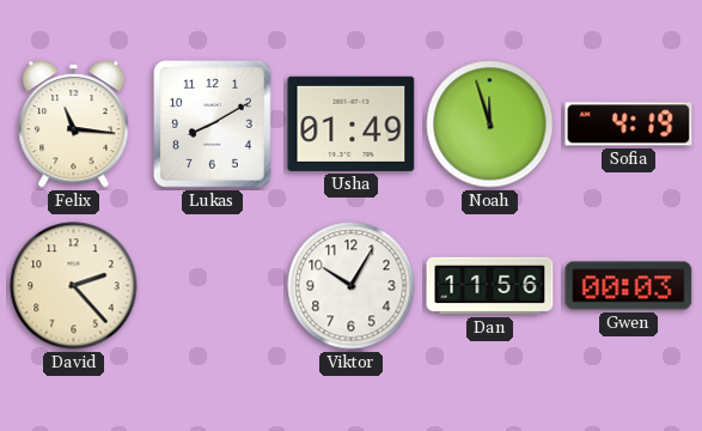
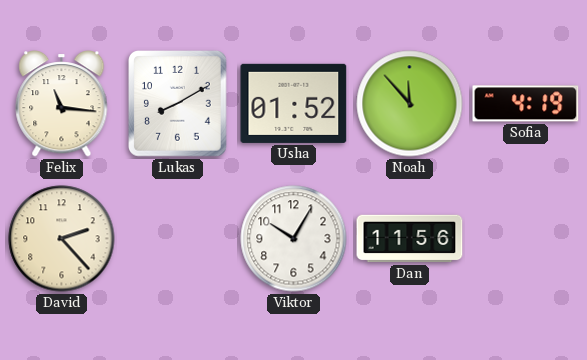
Usha: 01:49 -> 01:52 (294, 103)
Noah: 11:57 -> 11:53 (410, 104)
Gwen: 00:03 -> none (629, 286)
